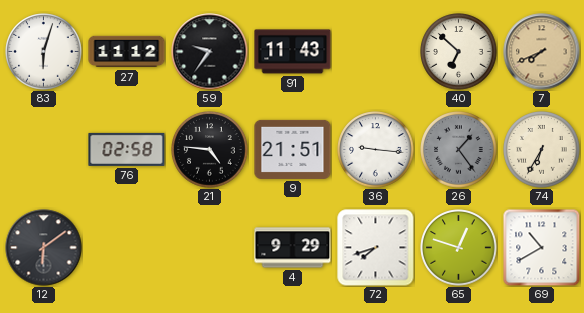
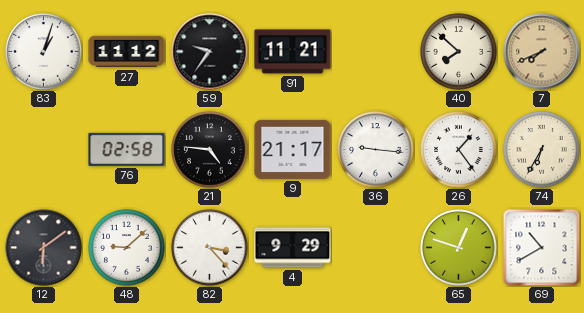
83: 6:03 -> 1:03 (44, 52)
91: 11:43 -> 11:21 (293, 52)
40: 6:52 -> 7:52 (459, 52)
9: 21:51 -> 21:17 (293, 149)
26 dial: grey -> white (459, 150)
48: none -> 9:08 (127, 248)
82: none -> 3:23 (210, 248)
72: 7:42 -> none (376, 248)
